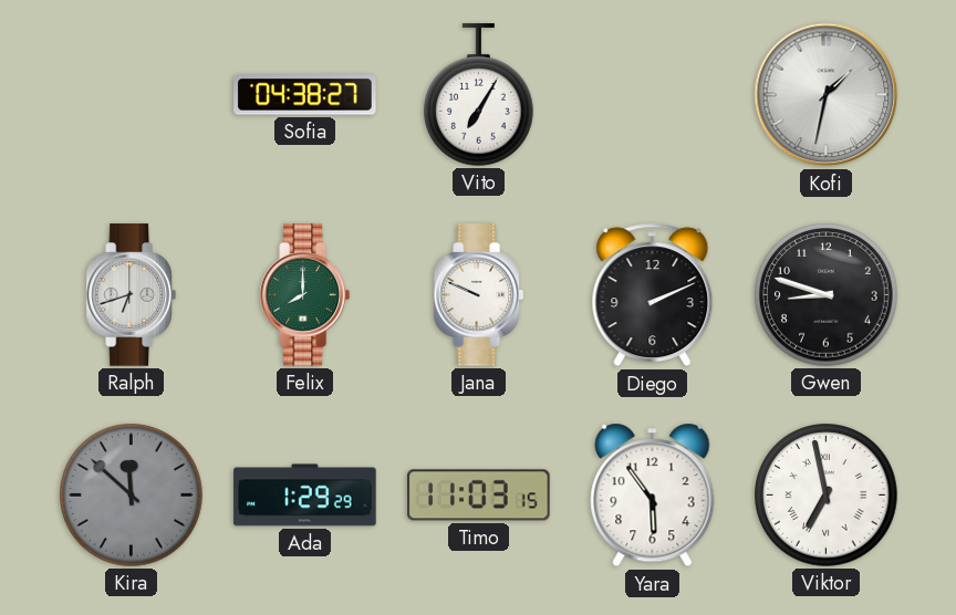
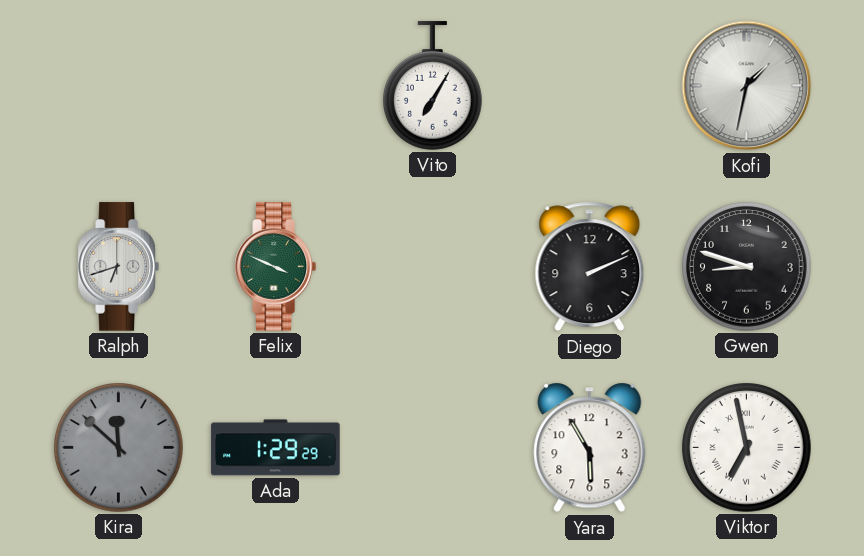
Sofia: 04:38 -> none (305, 95)
Felix: 8:00 -> 3:49 (275, 267)
Jana: 9:49 -> none (478, 295)
Timo: 11:03 -> none (479, 496)
Yara: 5:54 -> 5:55 (590, 448)
